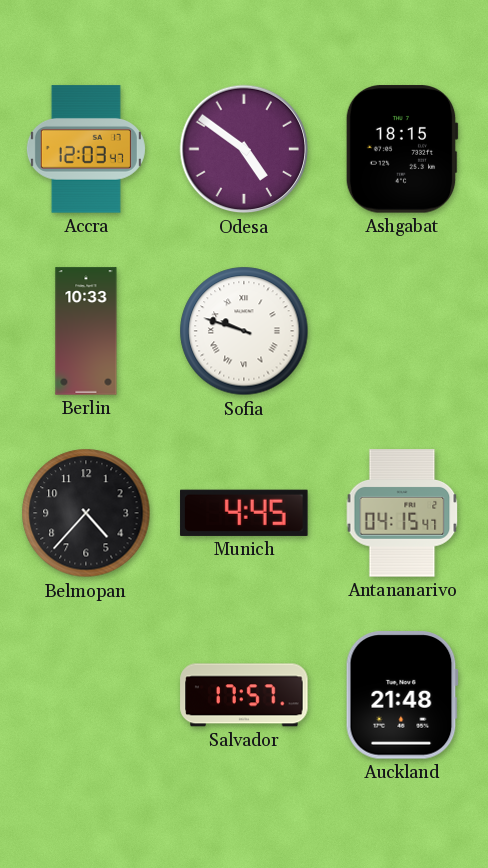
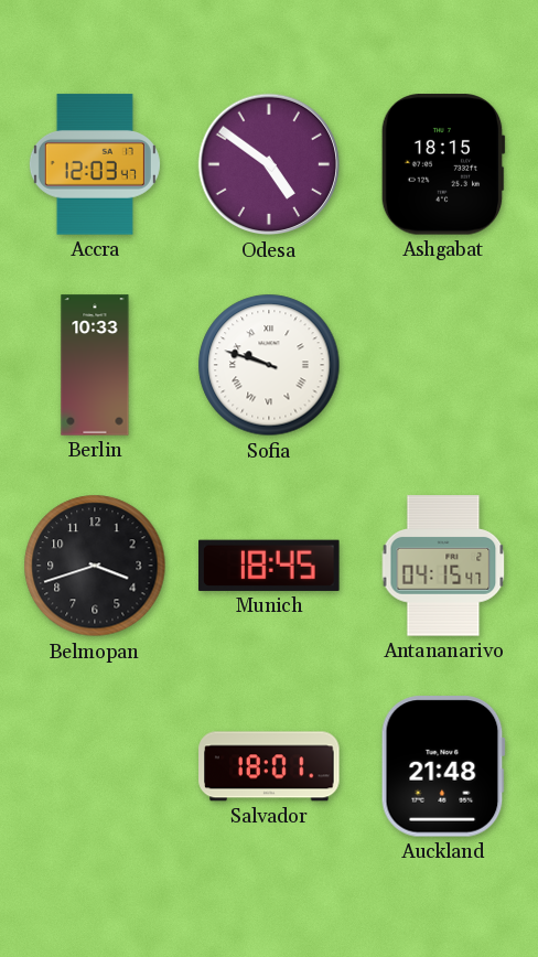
Belmopan: 4:37 -> 3:42 (95, 566)
Munich: 4:45 -> 18:45 (269, 566)
Salvador: 17:57 -> 18:01 (269, 766)
